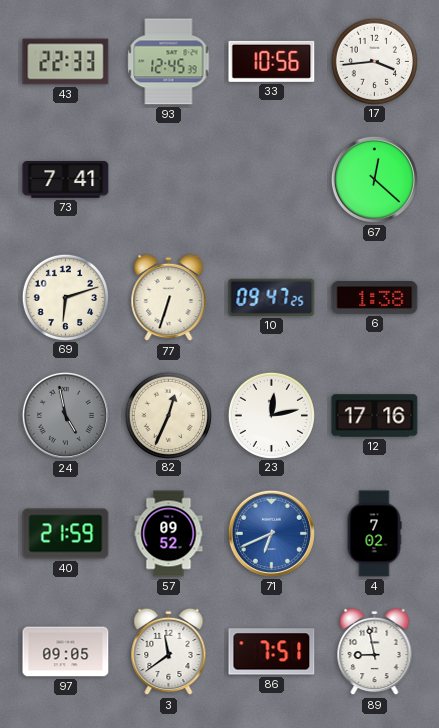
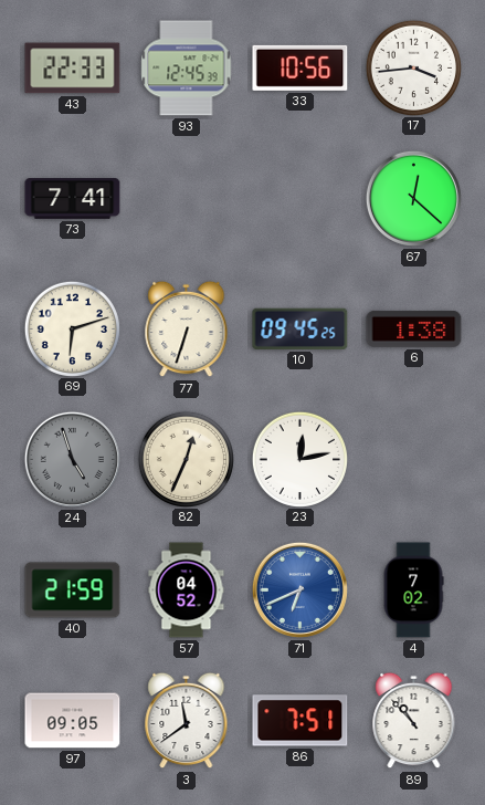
10: 09:47 -> 09:45 (301, 328)
24: 4:58 -> 4:57 (72, 459)
12: 17:16 -> none (375, 416)
57: 09:52 -> 04:52 (187, 590)
89: 8:58 -> 10:53 (414, 721)
